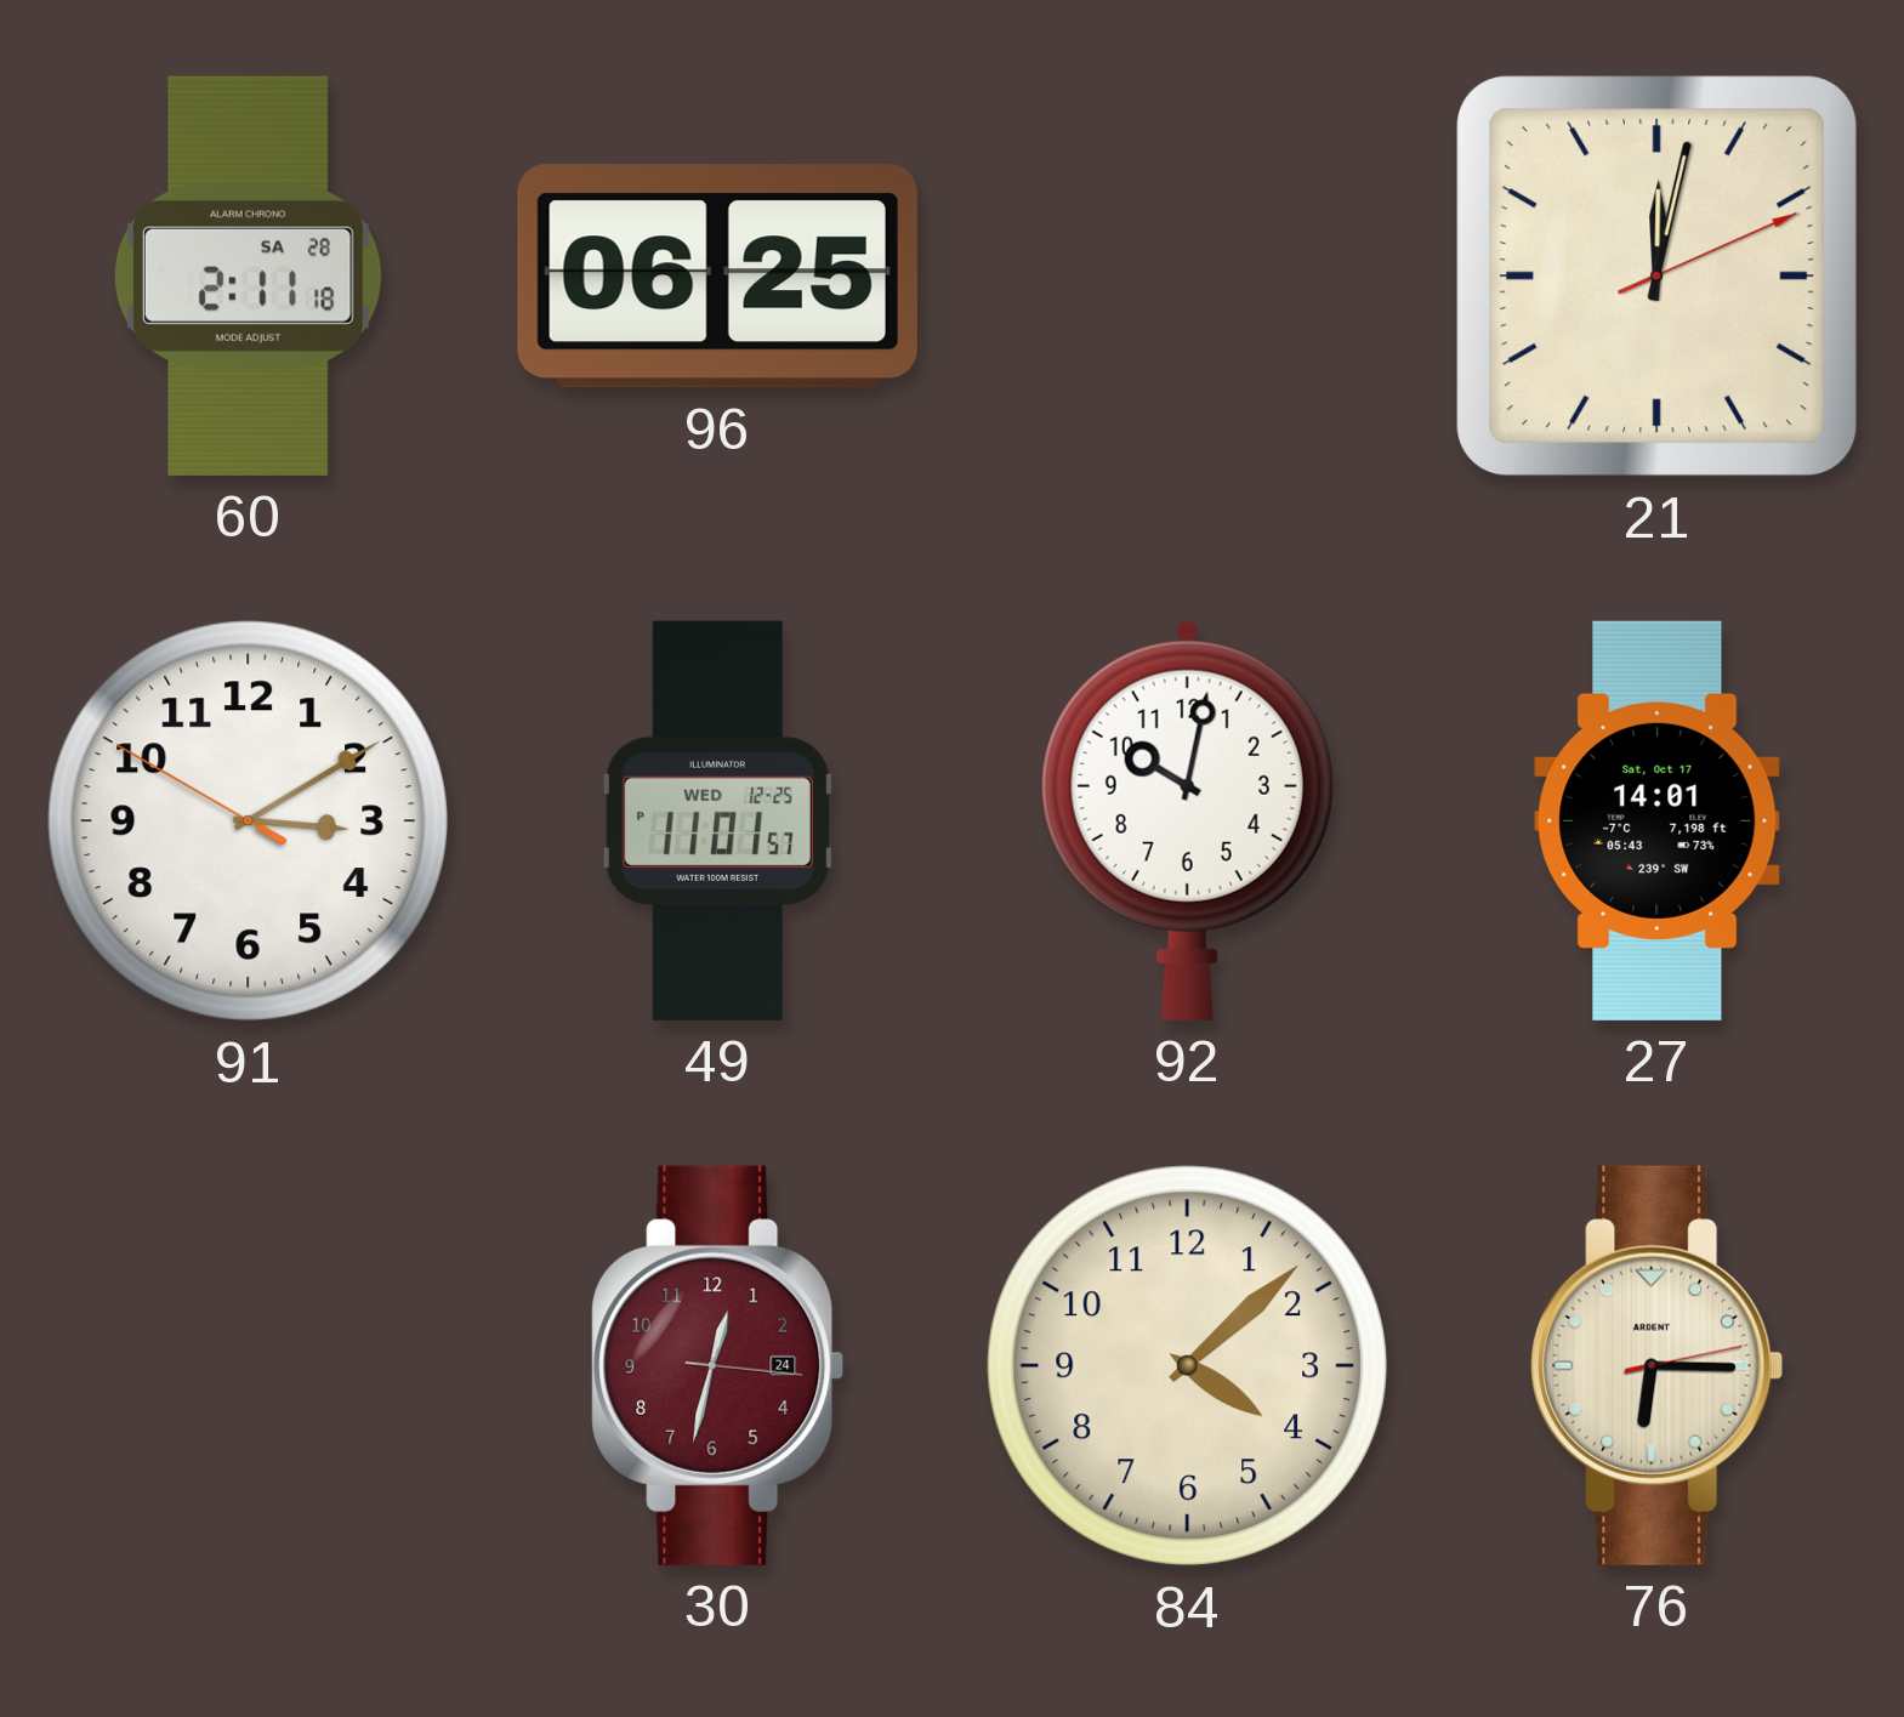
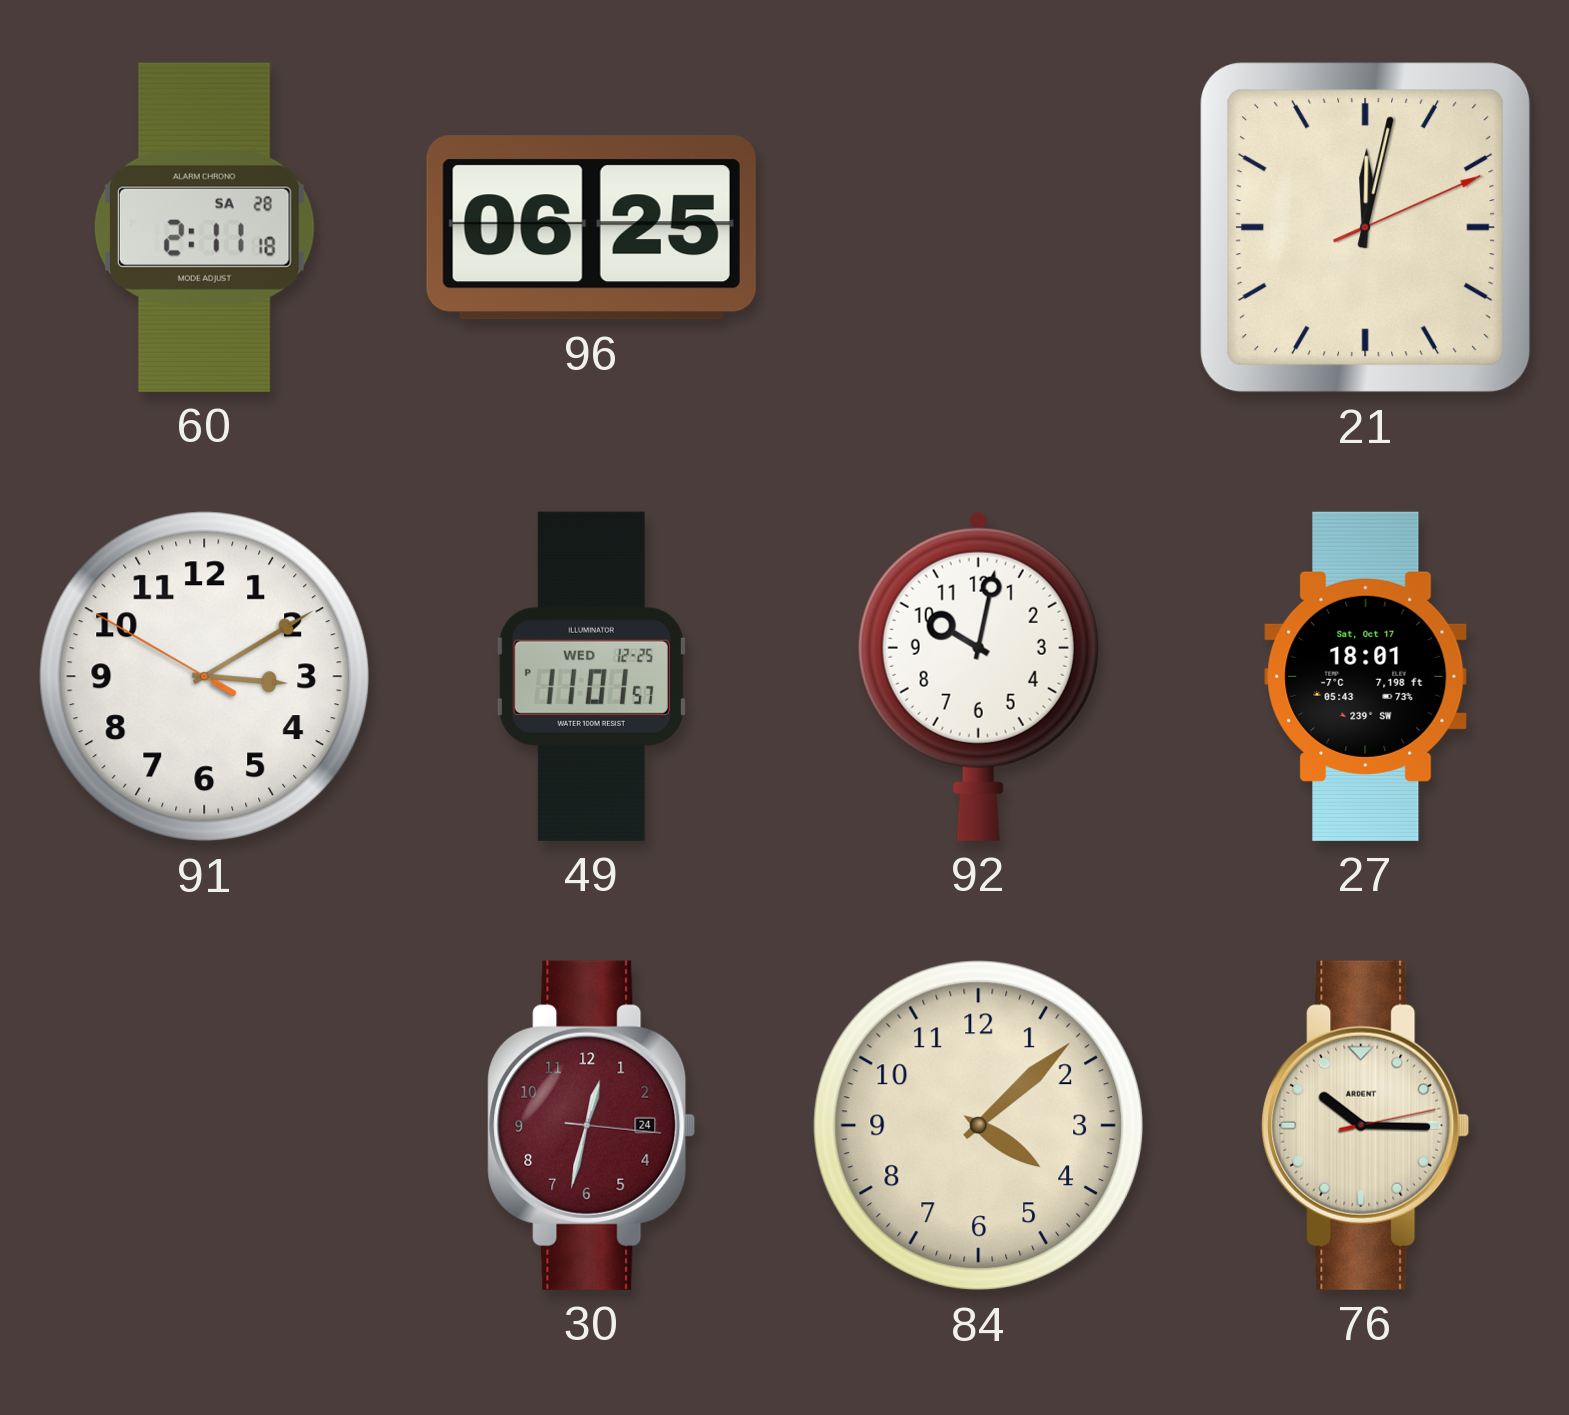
27: 14:01 -> 18:01 (1366, 676)
76: 6:15 -> 10:15 (1366, 1125)
